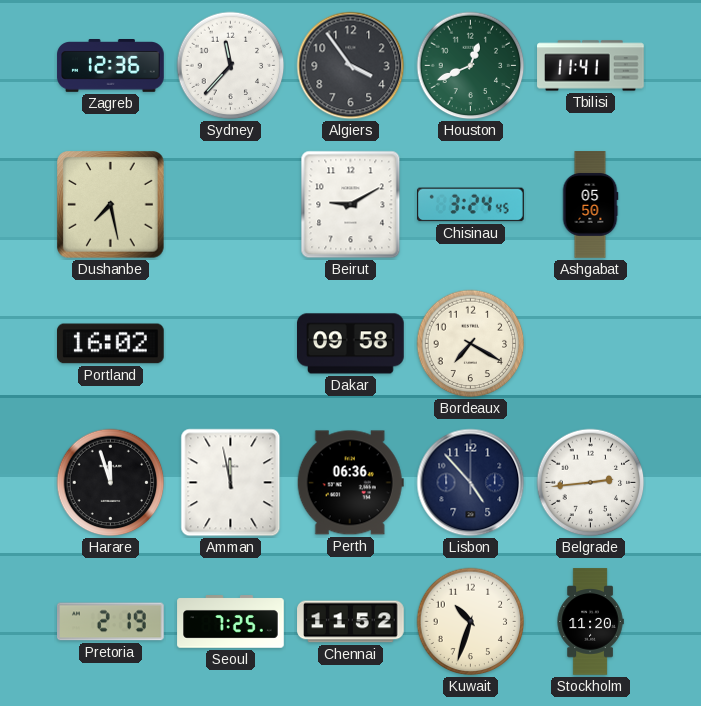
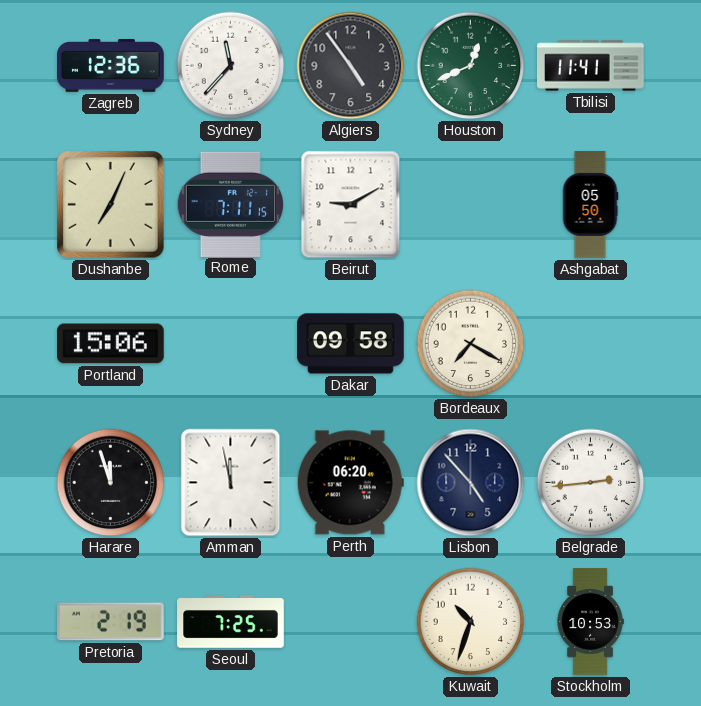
Algiers: 3:54 -> 4:54 (351, 66)
Dushanbe: 7:28 -> 7:04 (111, 205)
Rome: none -> 7:11 (230, 204)
Chisinau: 3:24 -> none (471, 205)
Portland: 16:02 -> 15:06 (111, 344)
Perth: 06:36 -> 06:20 (350, 483)
Chennai: 11:52 -> none (351, 622)
Stockholm: 11:20 -> 10:53 (590, 622)
